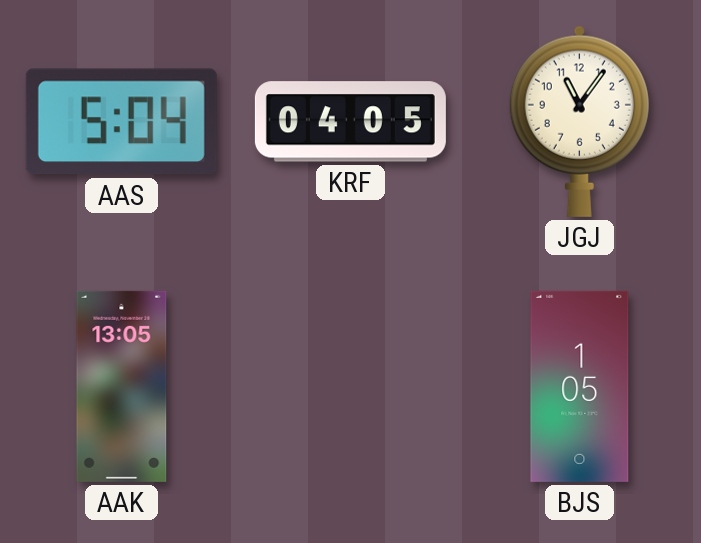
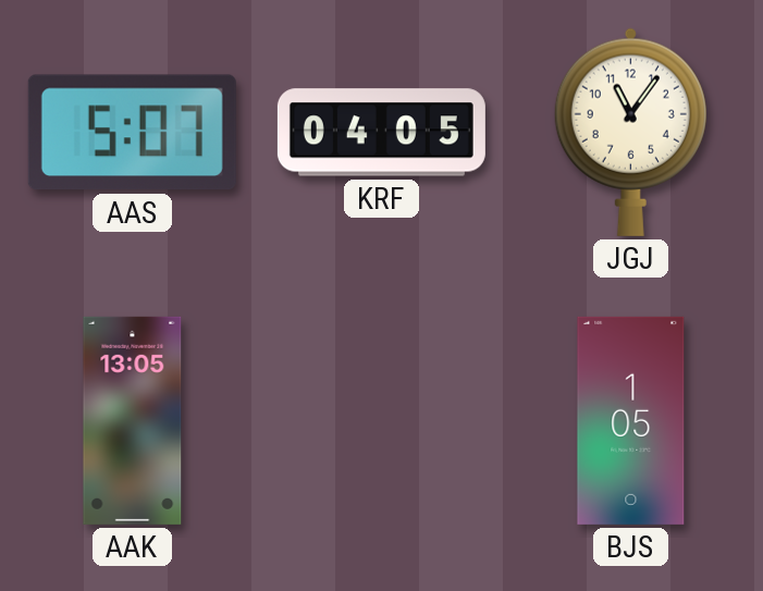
AAS: 5:04 -> 5:07 (132, 133)
